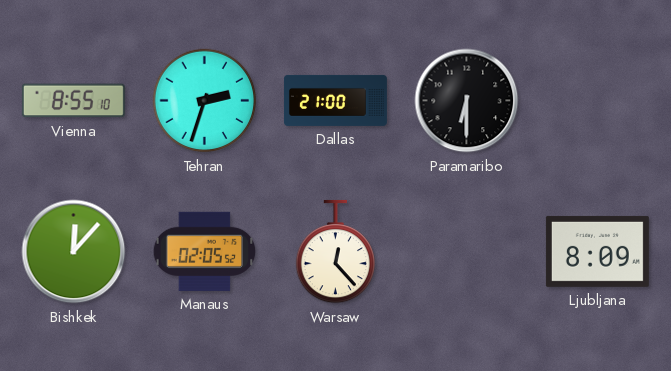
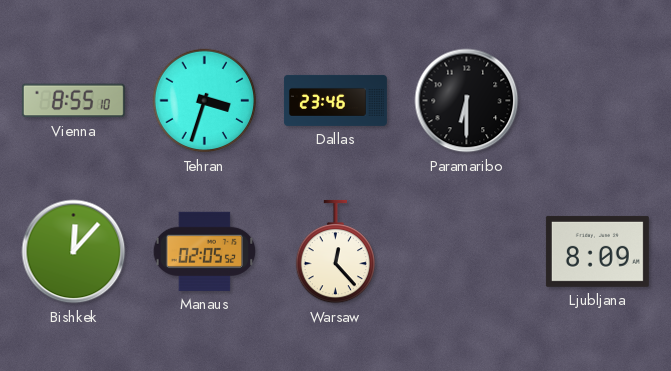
Tehran: 2:33 -> 3:33 (205, 101)
Dallas: 21:00 -> 23:46 (335, 100)
